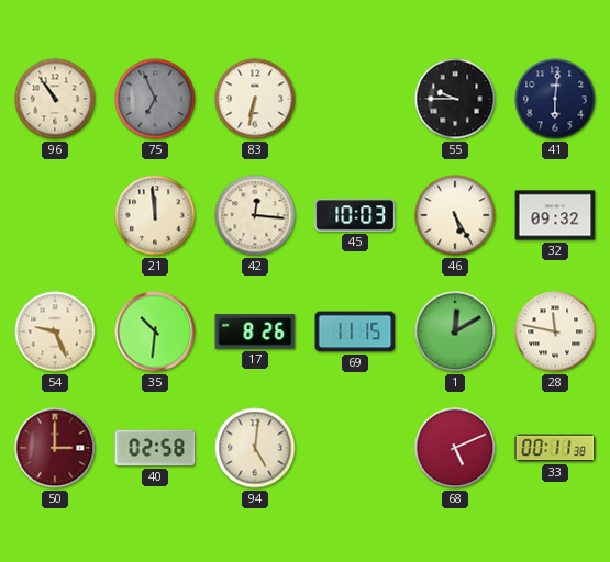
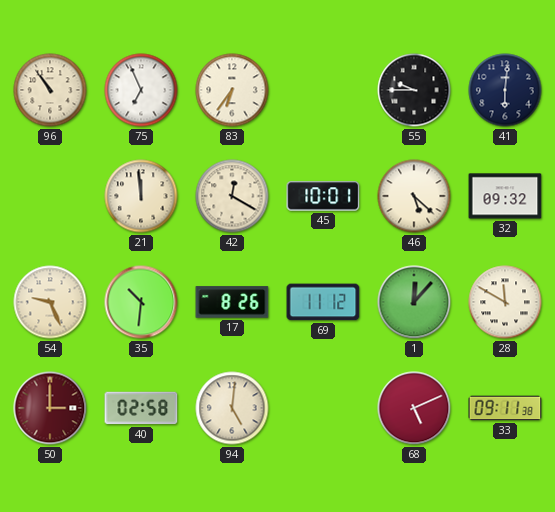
75 dial: grey -> white (141, 90)
83: 6:32 -> 6:36 (232, 90)
42: 12:16 -> 12:20 (232, 196)
45: 10:03 -> 10:01 (323, 196)
46: 5:25 -> 5:22 (414, 196)
69: 11:15 -> 11:12 (323, 302)
1: 12:10 -> 12:07 (414, 302)
28: 11:47 -> 11:50 (505, 302)
33: 00:11 -> 09:11 (505, 408)
